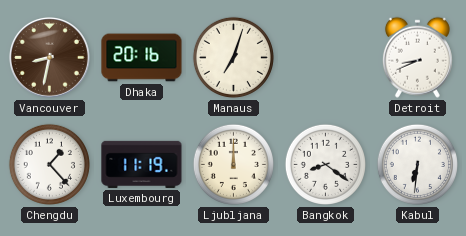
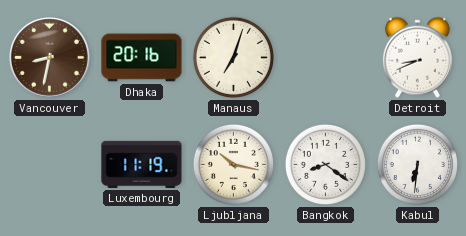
Chengdu: 1:23 -> none (49, 164)
Ljubljana: 12:00 -> 10:17 (233, 164)
